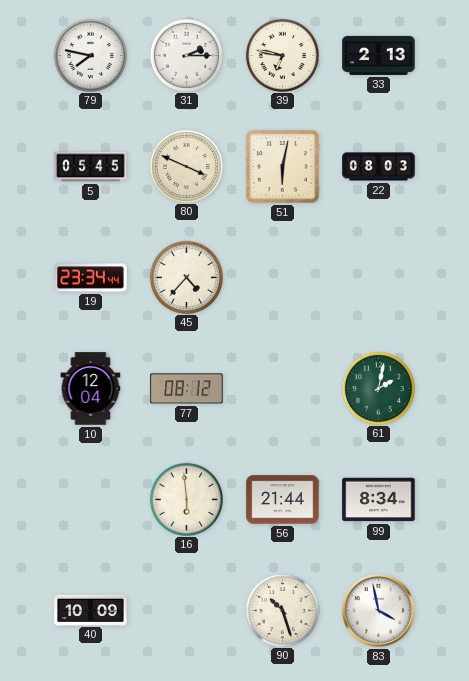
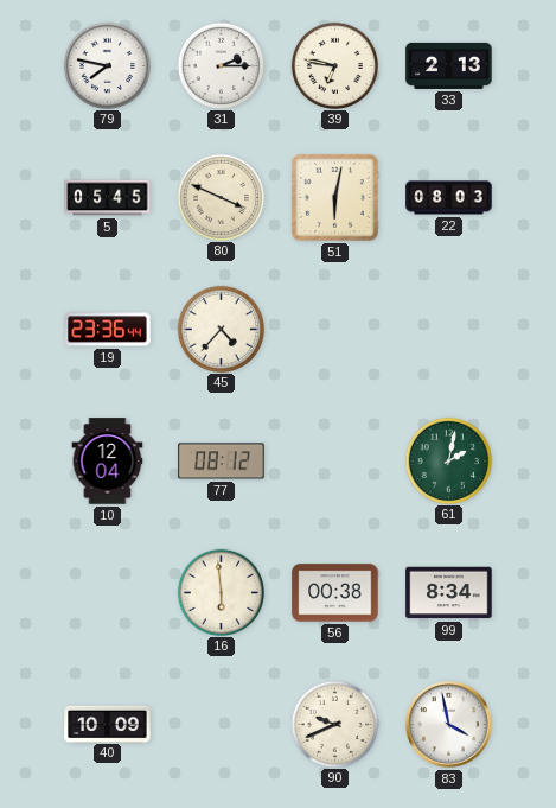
19: 23:34 -> 23:36 (108, 330)
56: 21:44 -> 00:38 (335, 593)
90: 10:27 -> 9:41 (334, 724)
